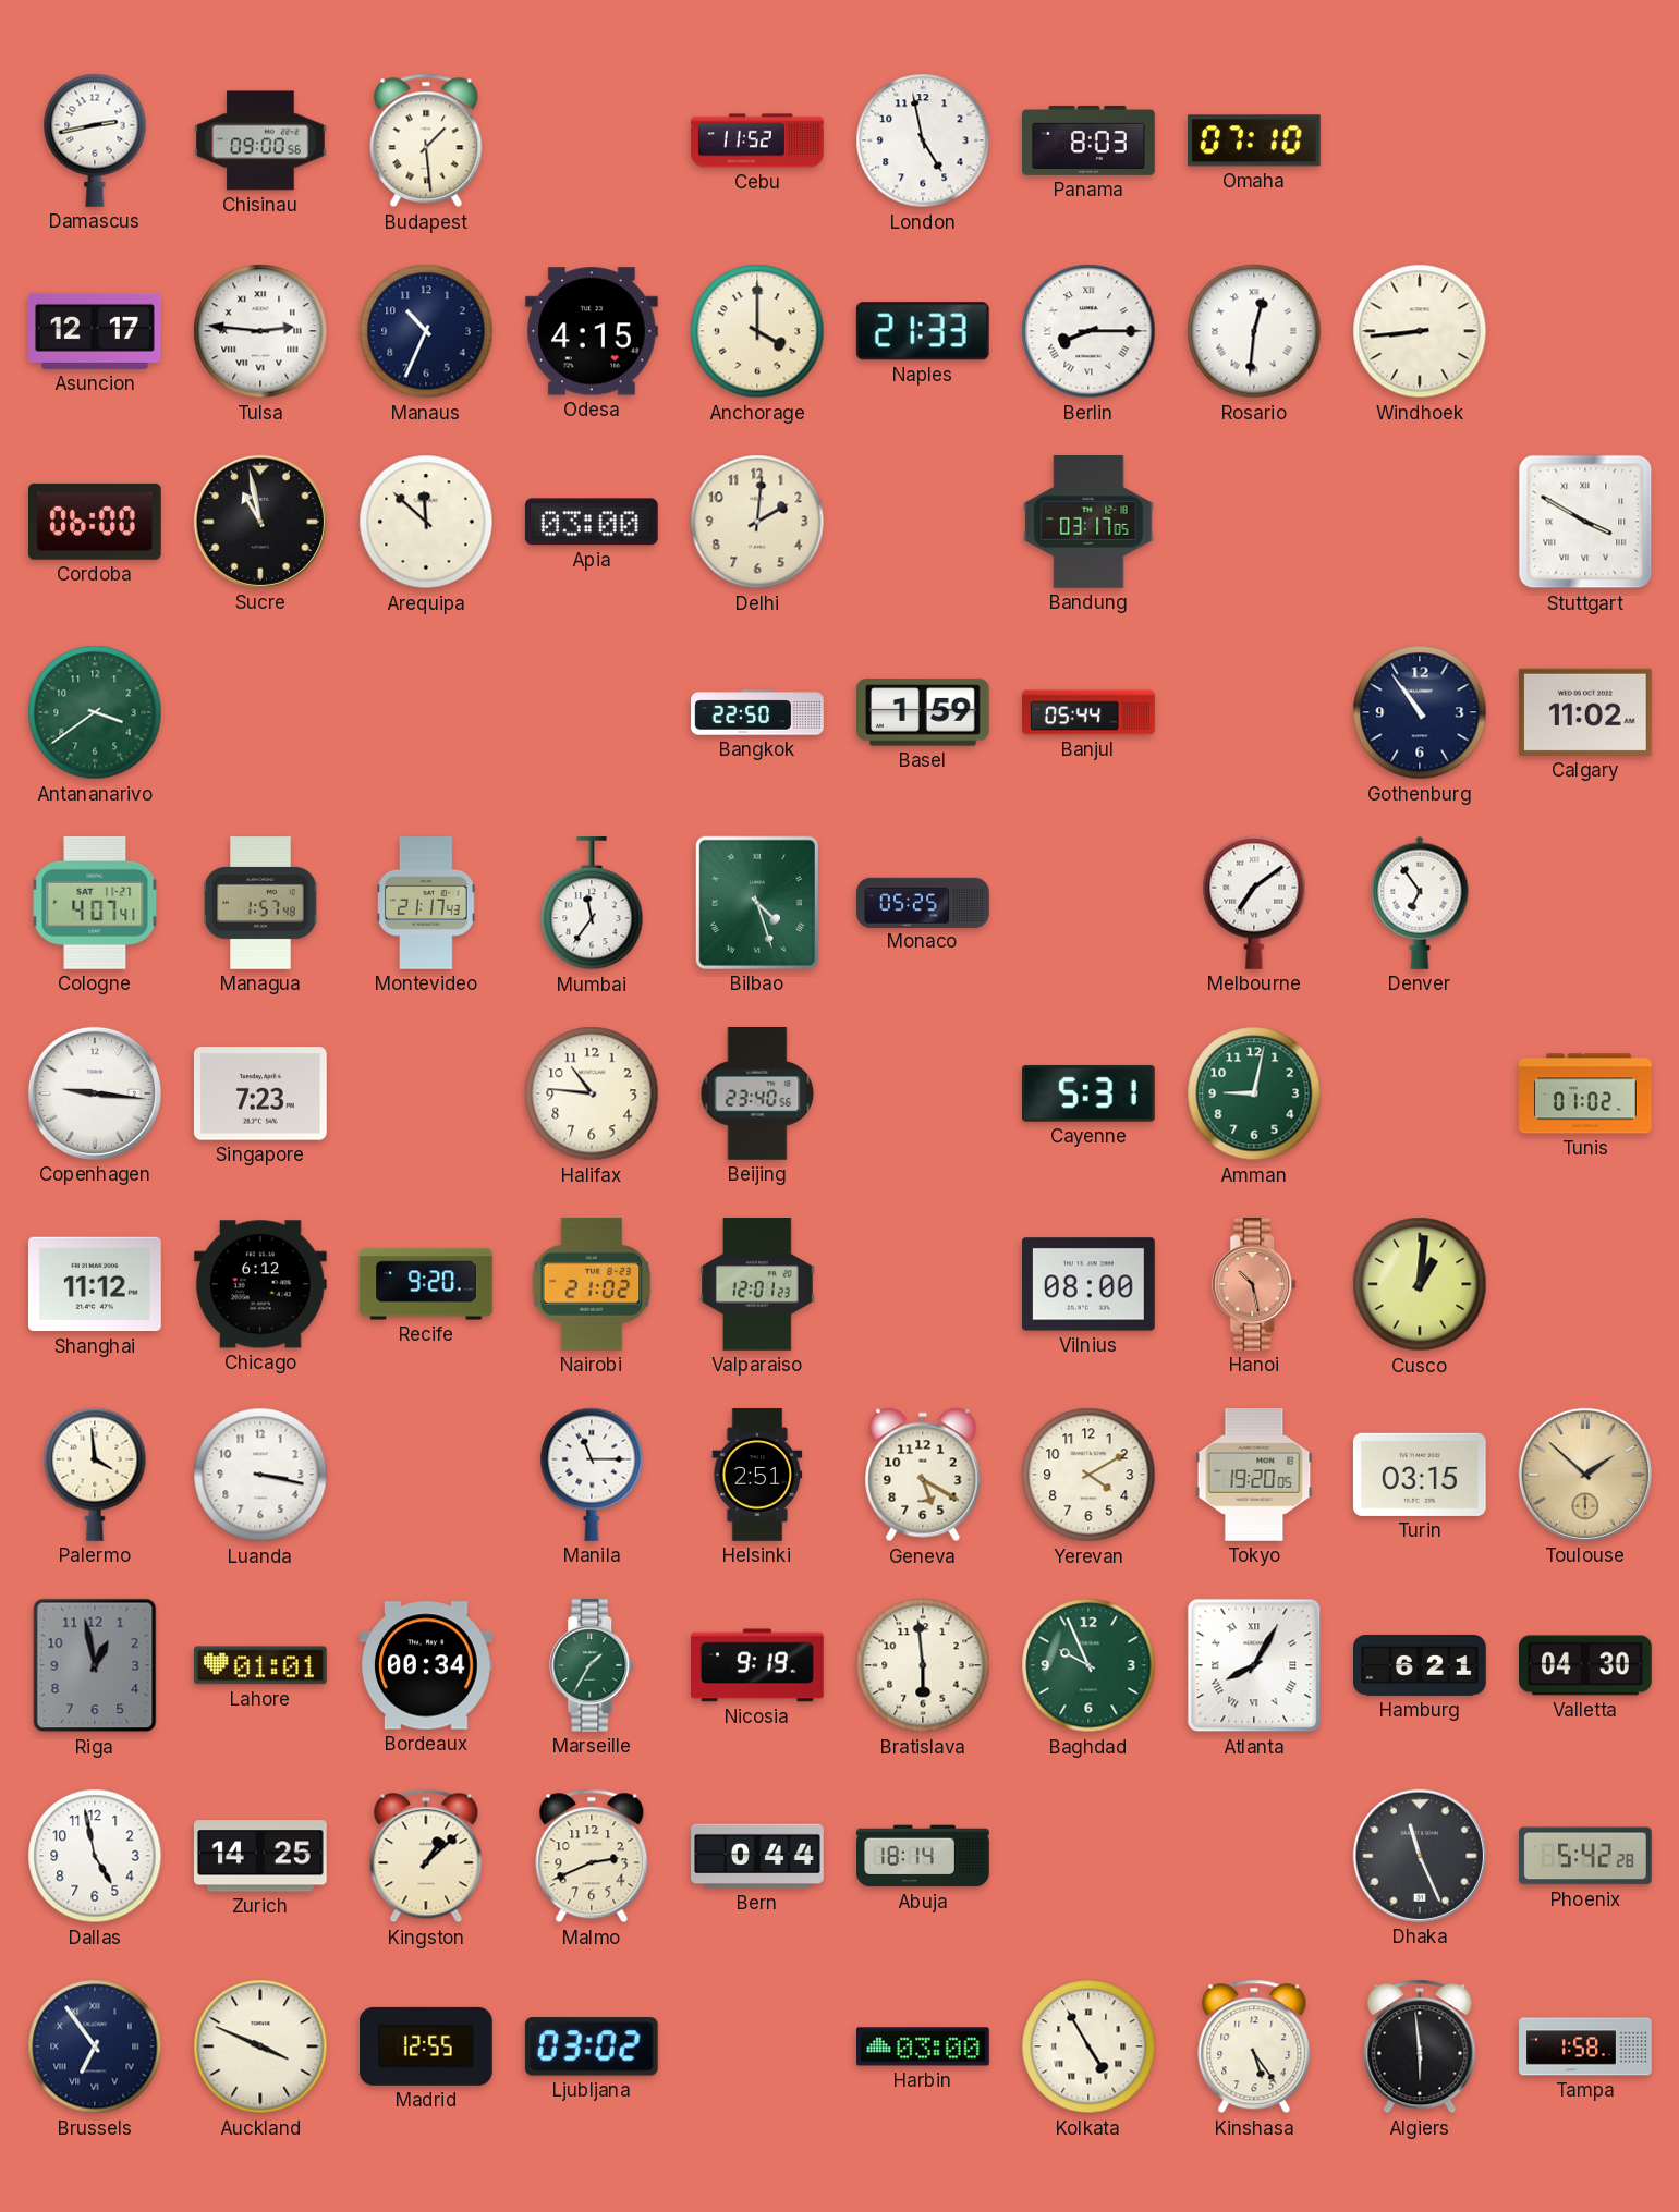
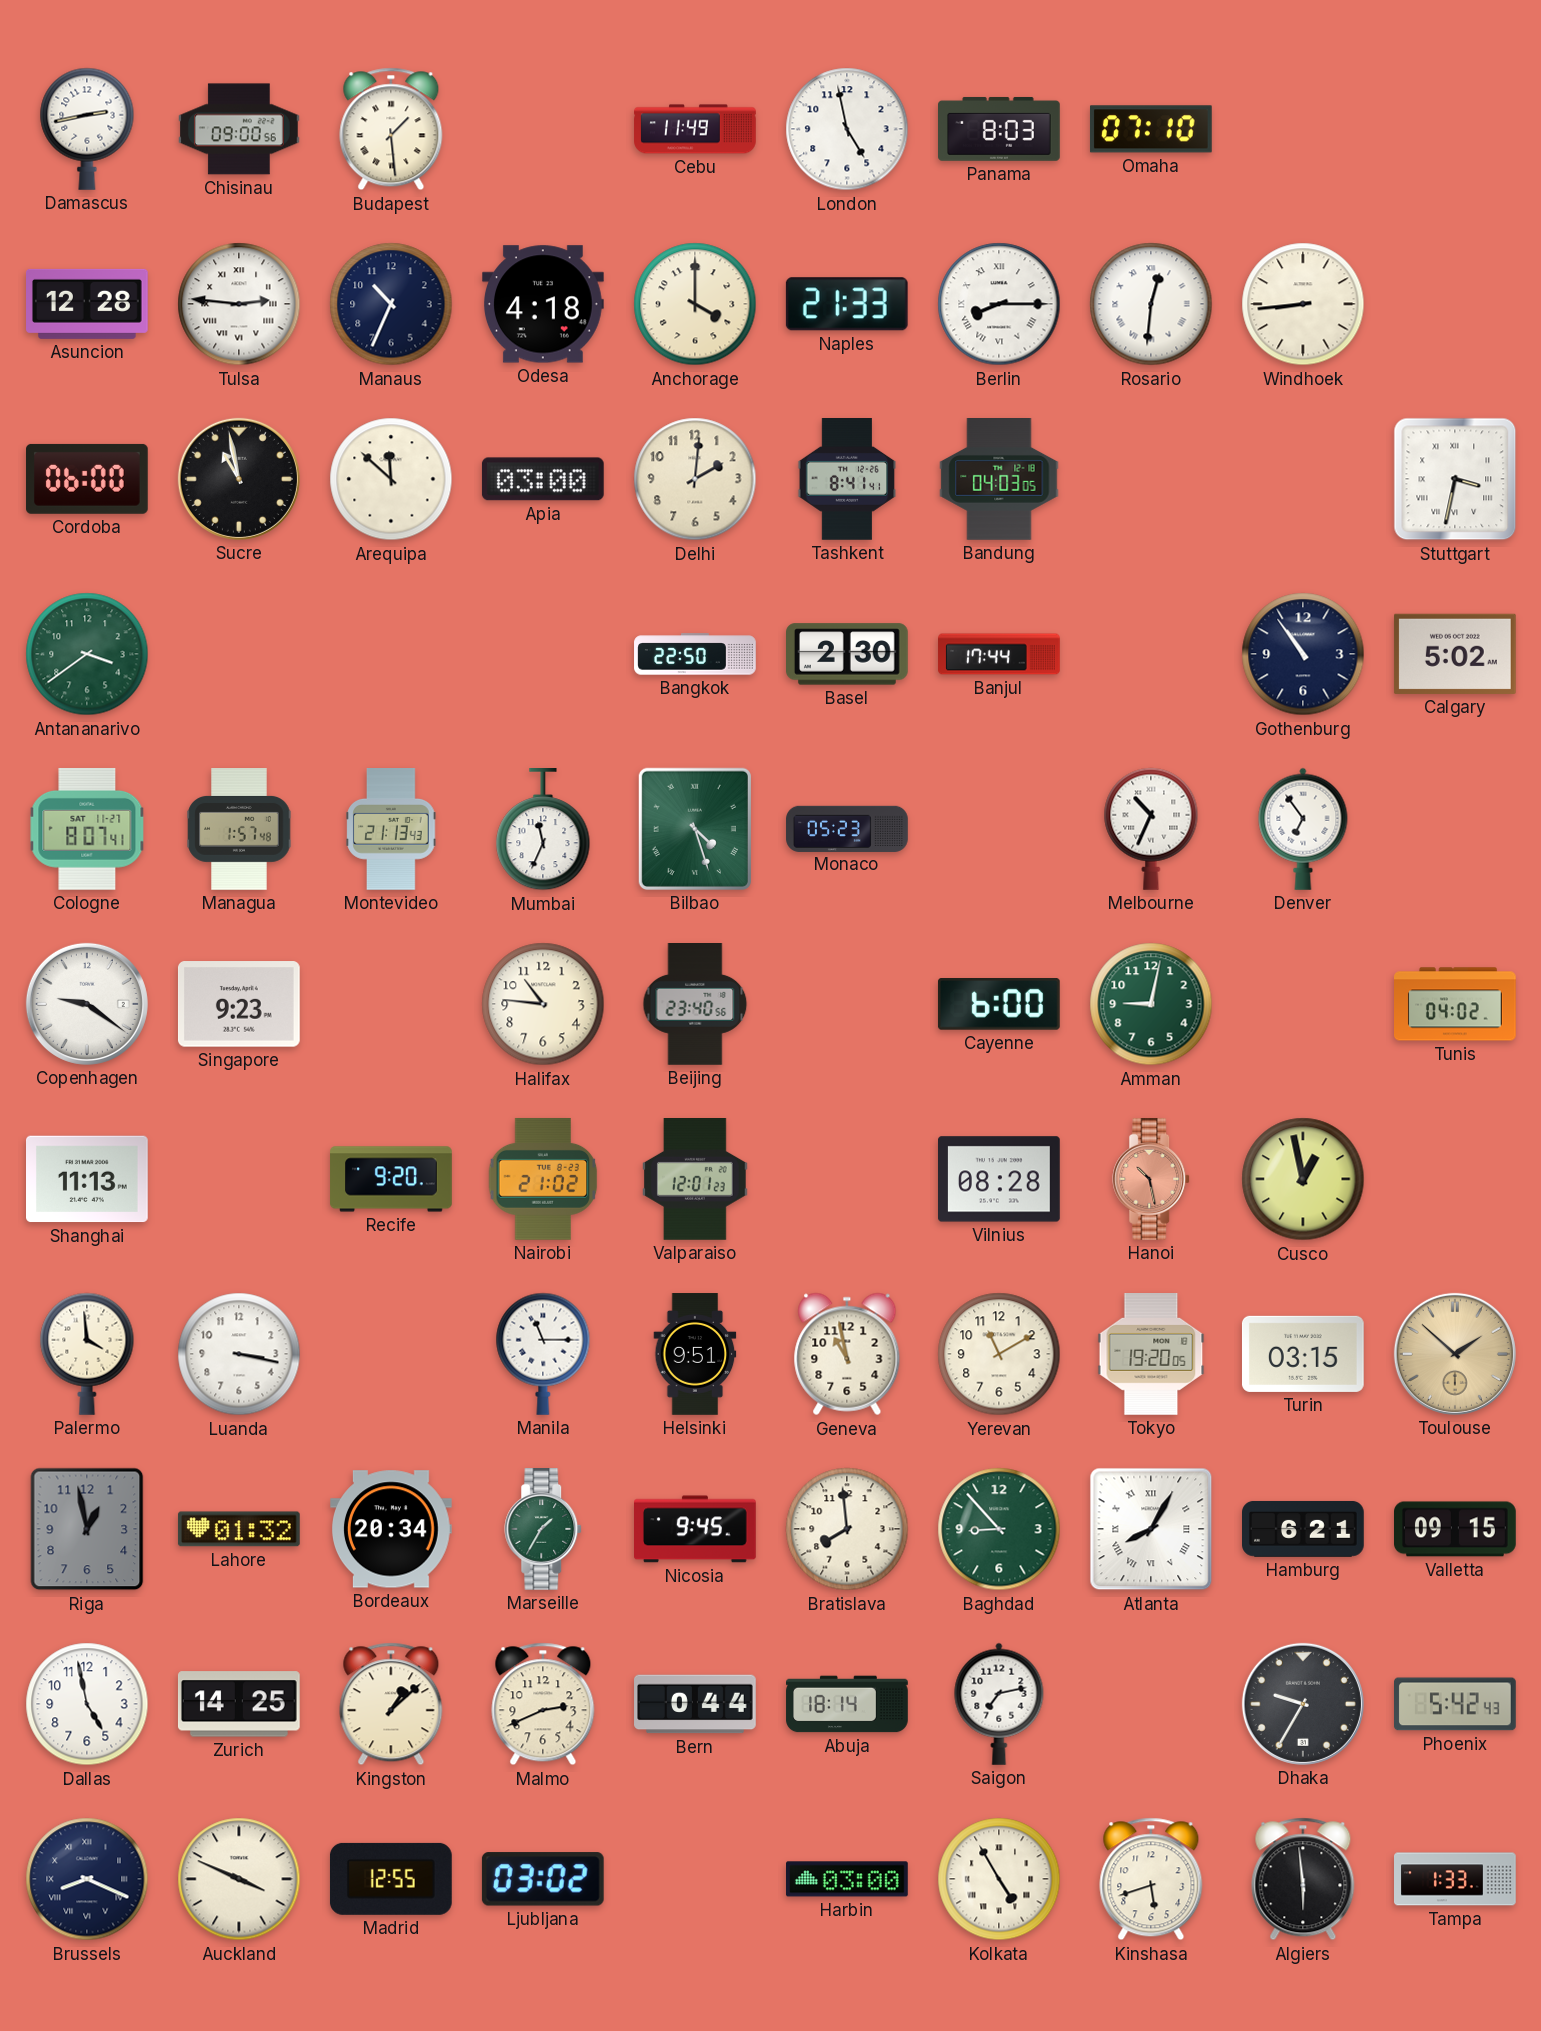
Cebu: 11:52 -> 11:49 (695, 129)
Asuncion: 12:17 -> 12:28 (88, 304)
Odesa: 4:15 -> 4:18 (544, 304)
Tashkent: none -> 8:41 (847, 480)
Bandung: 03:17 -> 04:03 (999, 480)
Stuttgart: 3:50 -> 3:32 (1455, 479)
Basel: 1:59 -> 2:30 (848, 654)
Banjul: 05:44 -> 17:44 (999, 654)
Calgary: 11:02 -> 5:02 (1455, 654)
Cologne: 4:07 -> 8:07 (87, 829)
Montevideo: 21:17 -> 21:13 (391, 830)
Mumbai: 11:36 -> 11:34 (543, 830)
Monaco: 05:25 -> 05:23 (847, 828)
Melbourne: 7:09 -> 10:34 (1151, 829)
Copenhagen: 9:16 -> 9:21 (87, 1004)
Singapore: 7:23 -> 9:23 (239, 1004)
Cayenne: 5:31 -> 6:00 (999, 1005)
Tunis: 01:02 -> 04:02 (1456, 1004)
Shanghai: 11:12 -> 11:13 (88, 1179)
Chicago: 6:12 -> none (260, 1284)
Vilnius: 08:00 -> 08:28 (1000, 1179)
Cusco: 1:01 -> 12:58 (1303, 1179)
Helsinki: 2:51 -> 9:51 (695, 1354)
Geneva: 5:20 -> 10:58 (847, 1354)
Yerevan: 4:10 -> 11:10 (999, 1354)
Lahore: 01:01 -> 01:32 (239, 1529)
Bordeaux: 00:34 -> 20:34 (392, 1529)
Nicosia: 9:19 -> 9:45 (696, 1529)
Bratislava: 5:59 -> 7:59 (847, 1529)
Baghdad: 9:56 -> 8:53 (999, 1529)
Valletta: 04:30 -> 09:15 (1456, 1529)
Saigon: none -> 7:13 (999, 1704)
Dhaka: 11:26 -> 9:35 (1303, 1704)
Phoenix: 5:42:28 -> 5:42:43 (1456, 1704)
Brussels: 6:54 -> 8:19 (87, 1879)
Kinshasa: 5:24 -> 5:42 (1151, 1879)
Tampa: 1:58 -> 1:33 (1455, 1879)
